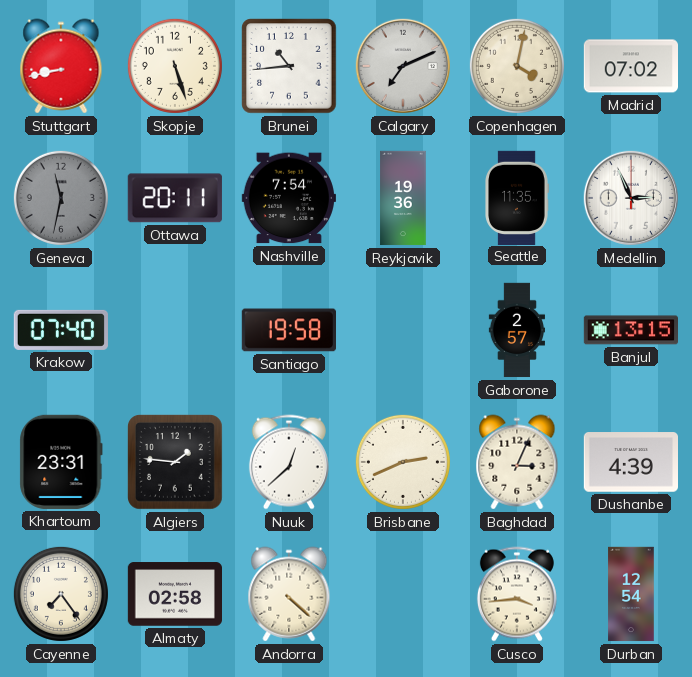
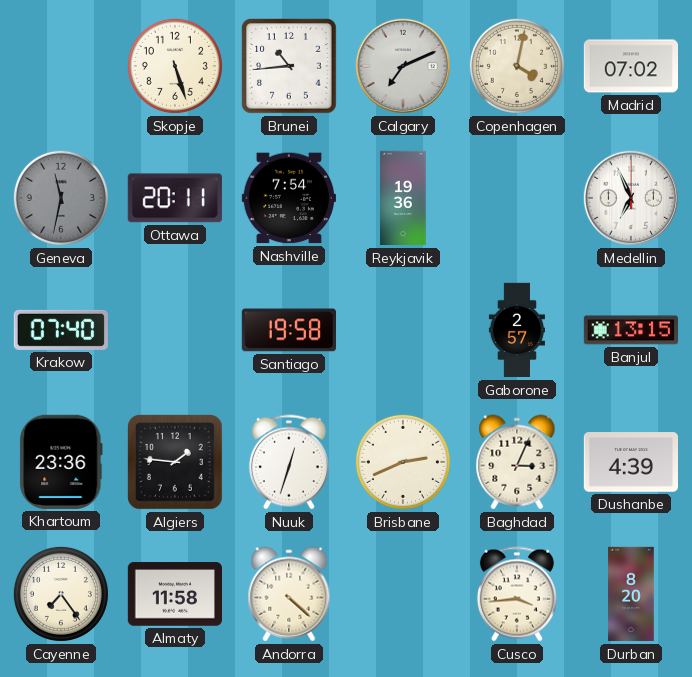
Stuttgart: 8:43 -> none (61, 66)
Seattle: 11:35 -> none (517, 197)
Medellin: 2:56 -> 6:56 (631, 198)
Khartoum: 23:31 -> 23:36 (61, 462)
Nuuk: 12:38 -> 12:33 (289, 462)
Almaty: 02:58 -> 11:58 (174, 594)
Durban: 12:54 -> 8:20 (631, 594)
